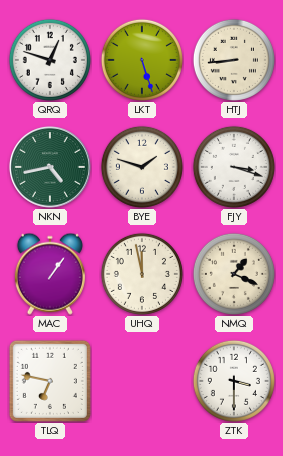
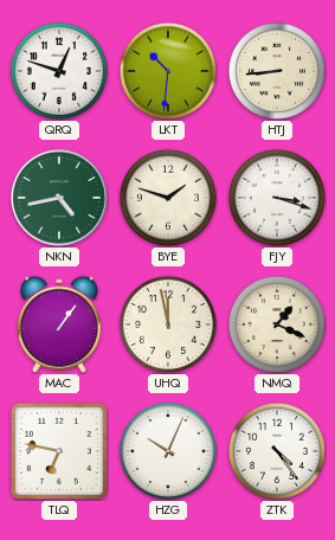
LKT: 5:27 -> 10:31 (168, 71)
HZG: none -> 10:04 (168, 451)
ZTK: 3:30 -> 4:24 (277, 451)
